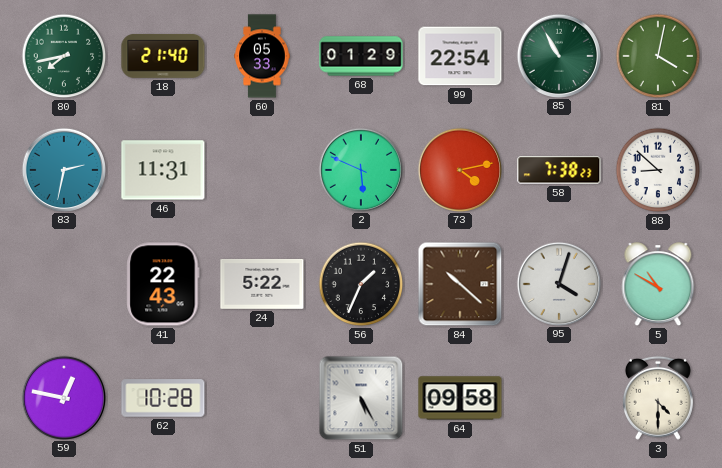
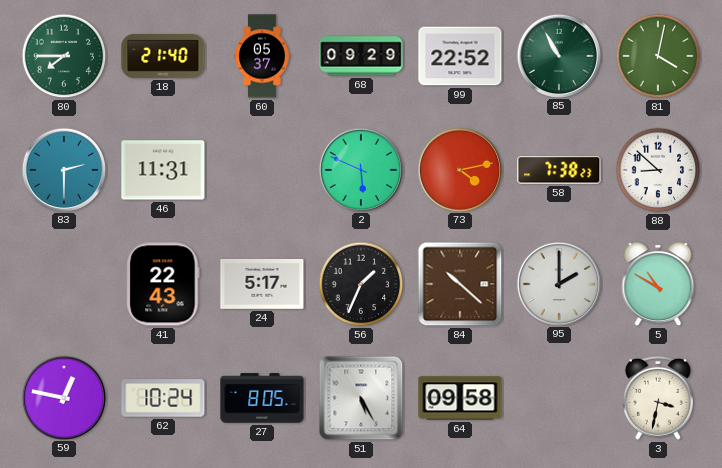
80: 7:43 -> 7:45 (64, 56)
60: 05:33 -> 05:37 (262, 56)
68: 01:29 -> 09:29 (361, 56)
99: 22:54 -> 22:52 (460, 56)
83: 2:32 -> 2:30 (63, 169)
24: 5:22 -> 5:17 (262, 284)
95: 4:03 -> 2:00 (558, 283)
62: 10:28 -> 10:24 (163, 398)
27: none -> 8:05 (262, 398)
3: 4:30 -> 3:32 (658, 398)
